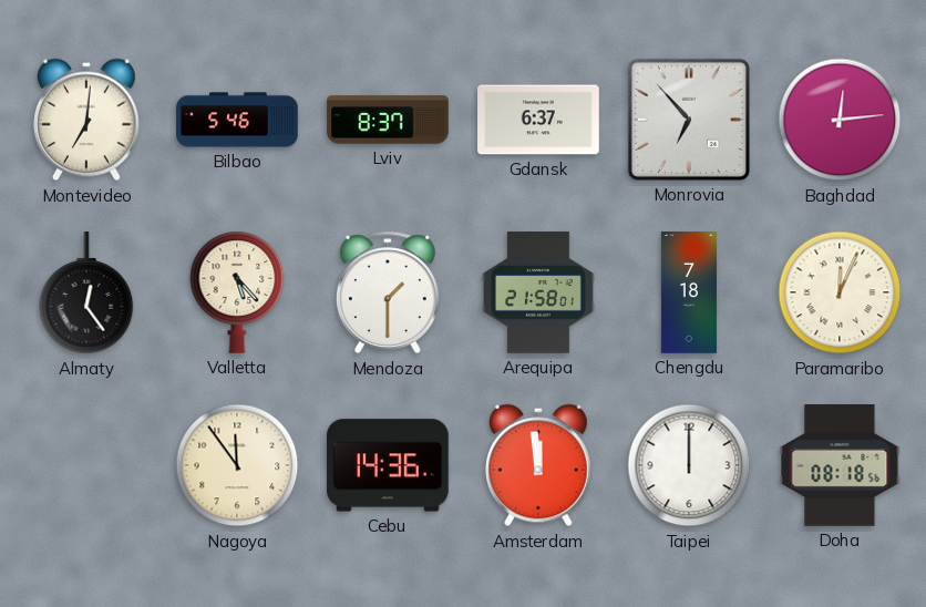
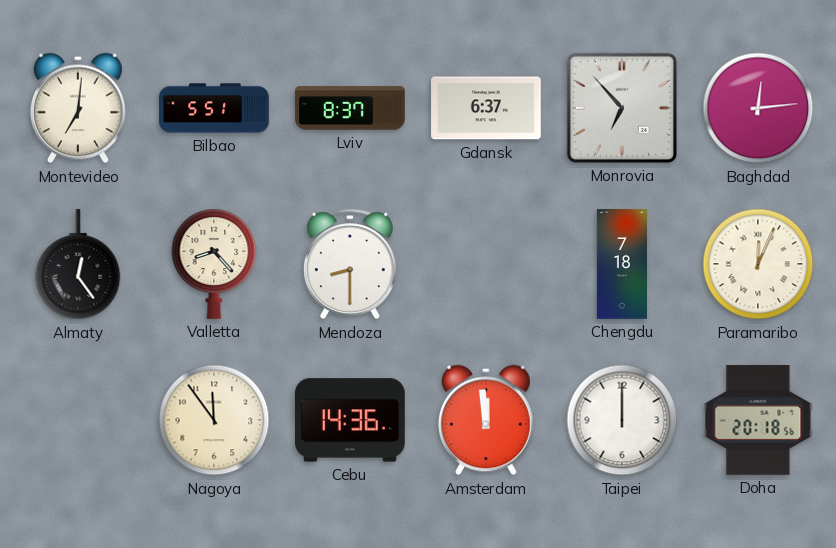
Bilbao: 5:46 -> 5:51 (214, 108)
Valletta: 5:23 -> 8:23 (214, 264)
Mendoza: 1:30 -> 8:30 (350, 264)
Arequipa: 21:58 -> none (539, 292)
Doha: 08:18 -> 20:18 (758, 420)
